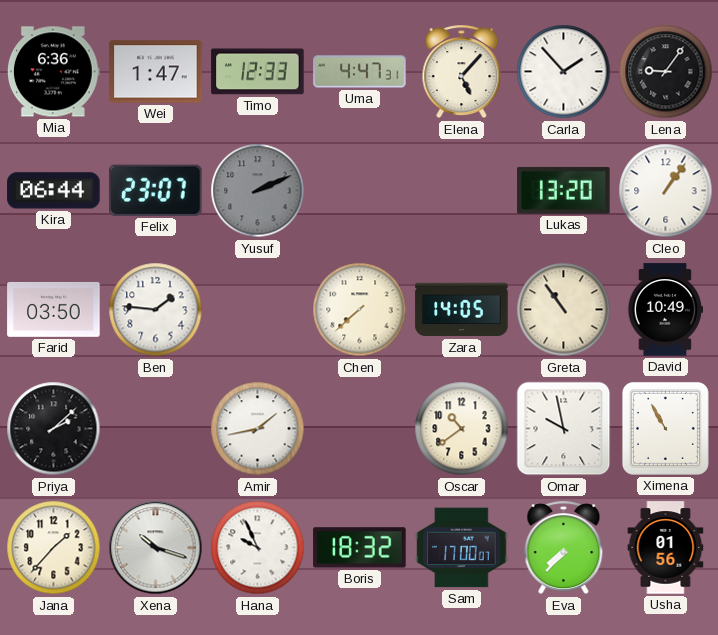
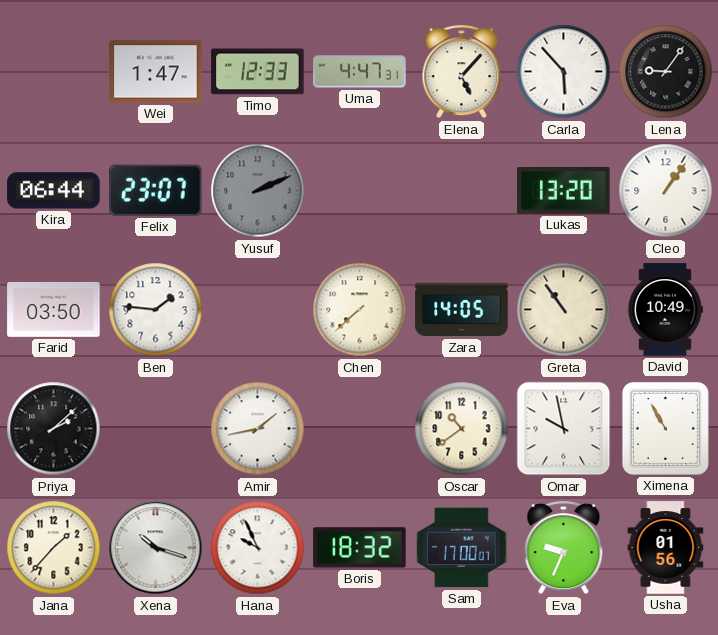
Mia: 6:36 -> none (53, 72)
Carla: 1:53 -> 5:53 (564, 72)
Eva: 7:37 -> 9:34 (564, 548)
